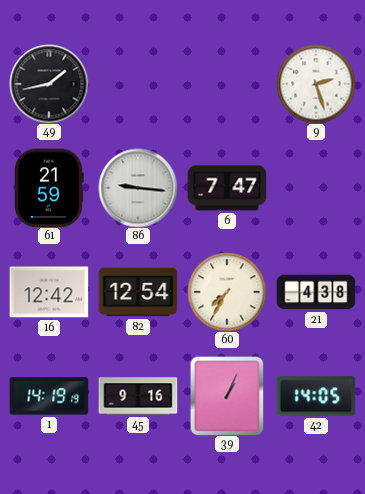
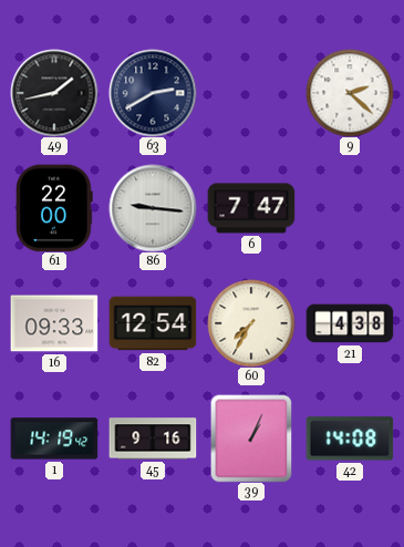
63: none -> 2:40 (153, 93)
9: 2:27 -> 2:22 (350, 93)
61: 21:59 -> 22:00 (54, 208)
16: 12:42 -> 09:33 (54, 323)
1: 14:19:19 -> 14:19:42 (54, 438)
42: 14:05 -> 14:08 (350, 438)
